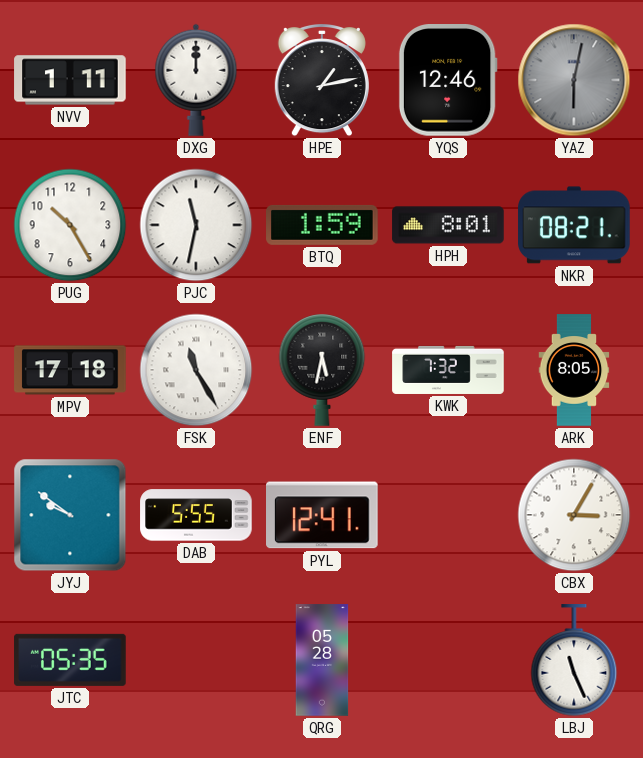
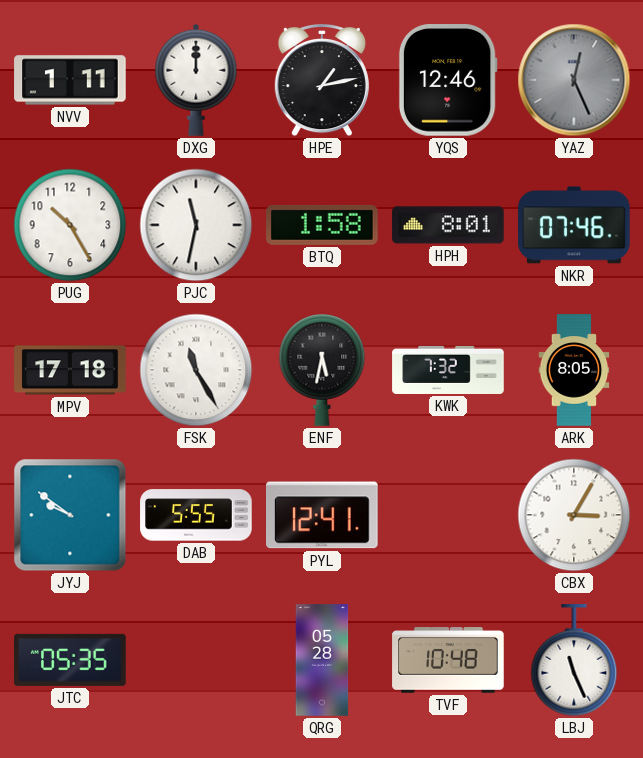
YAZ: 6:02 -> 12:26 (574, 80)
BTQ: 1:59 -> 1:58 (322, 225)
NKR: 08:21 -> 07:46 (574, 225)
TVF: none -> 10:48 (448, 660)
